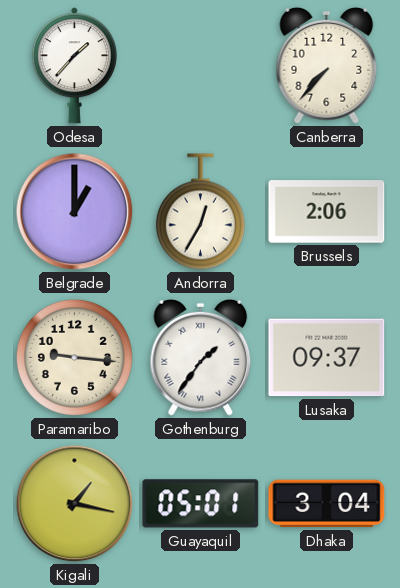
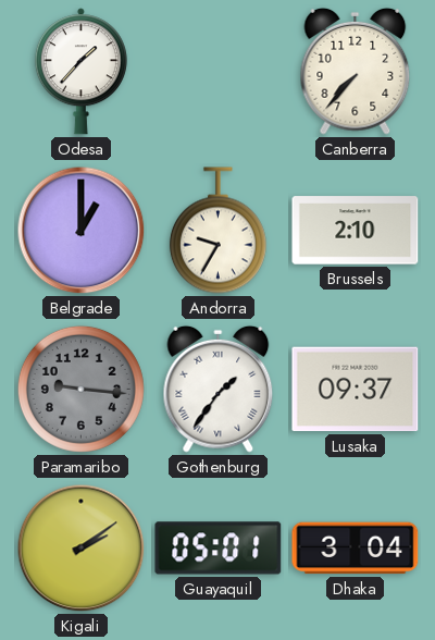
Andorra: 12:35 -> 9:35 (217, 231)
Brussels: 2:06 -> 2:10 (356, 231)
Paramaribo dial: cream -> grey (80, 389)
Kigali: 1:17 -> 2:09 (82, 549)
